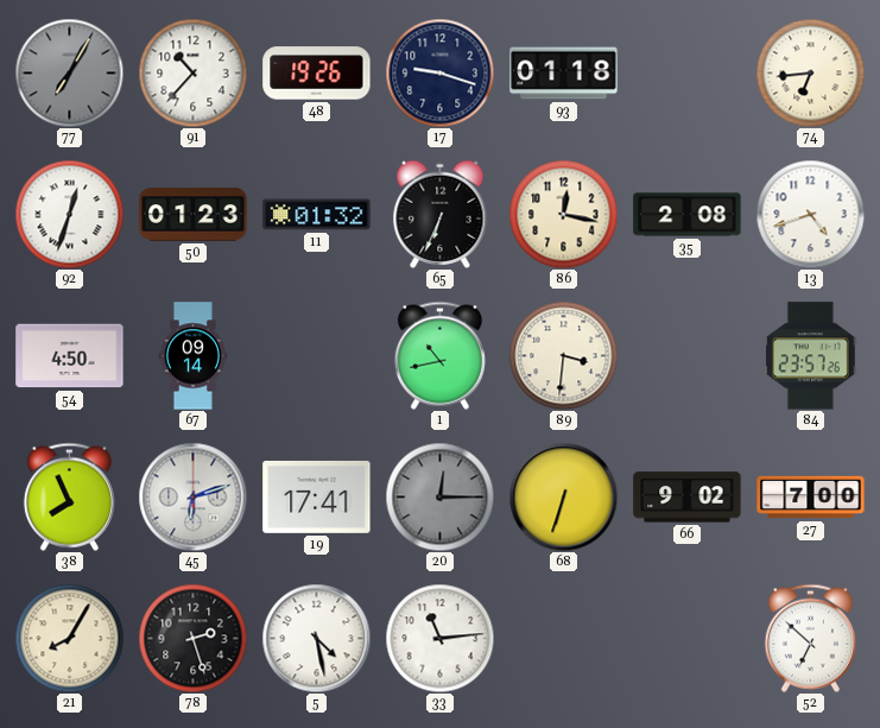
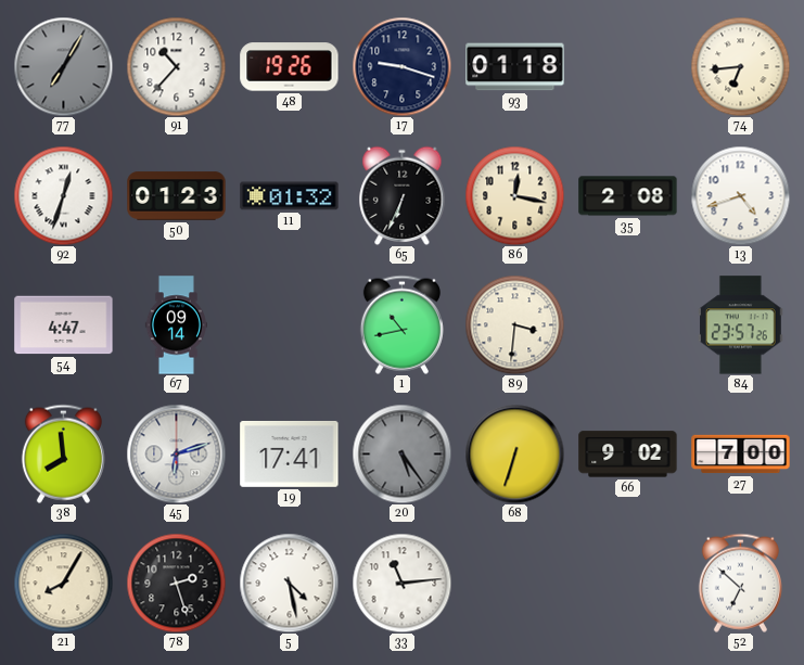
54: 4:50 -> 4:47 (64, 325)
38: 7:56 -> 7:59 (63, 453)
20: 12:15 -> 5:24 (401, 453)
